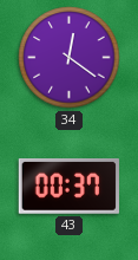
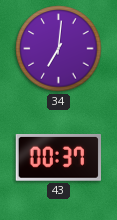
34: 12:21 -> 7:01 (59, 49)
